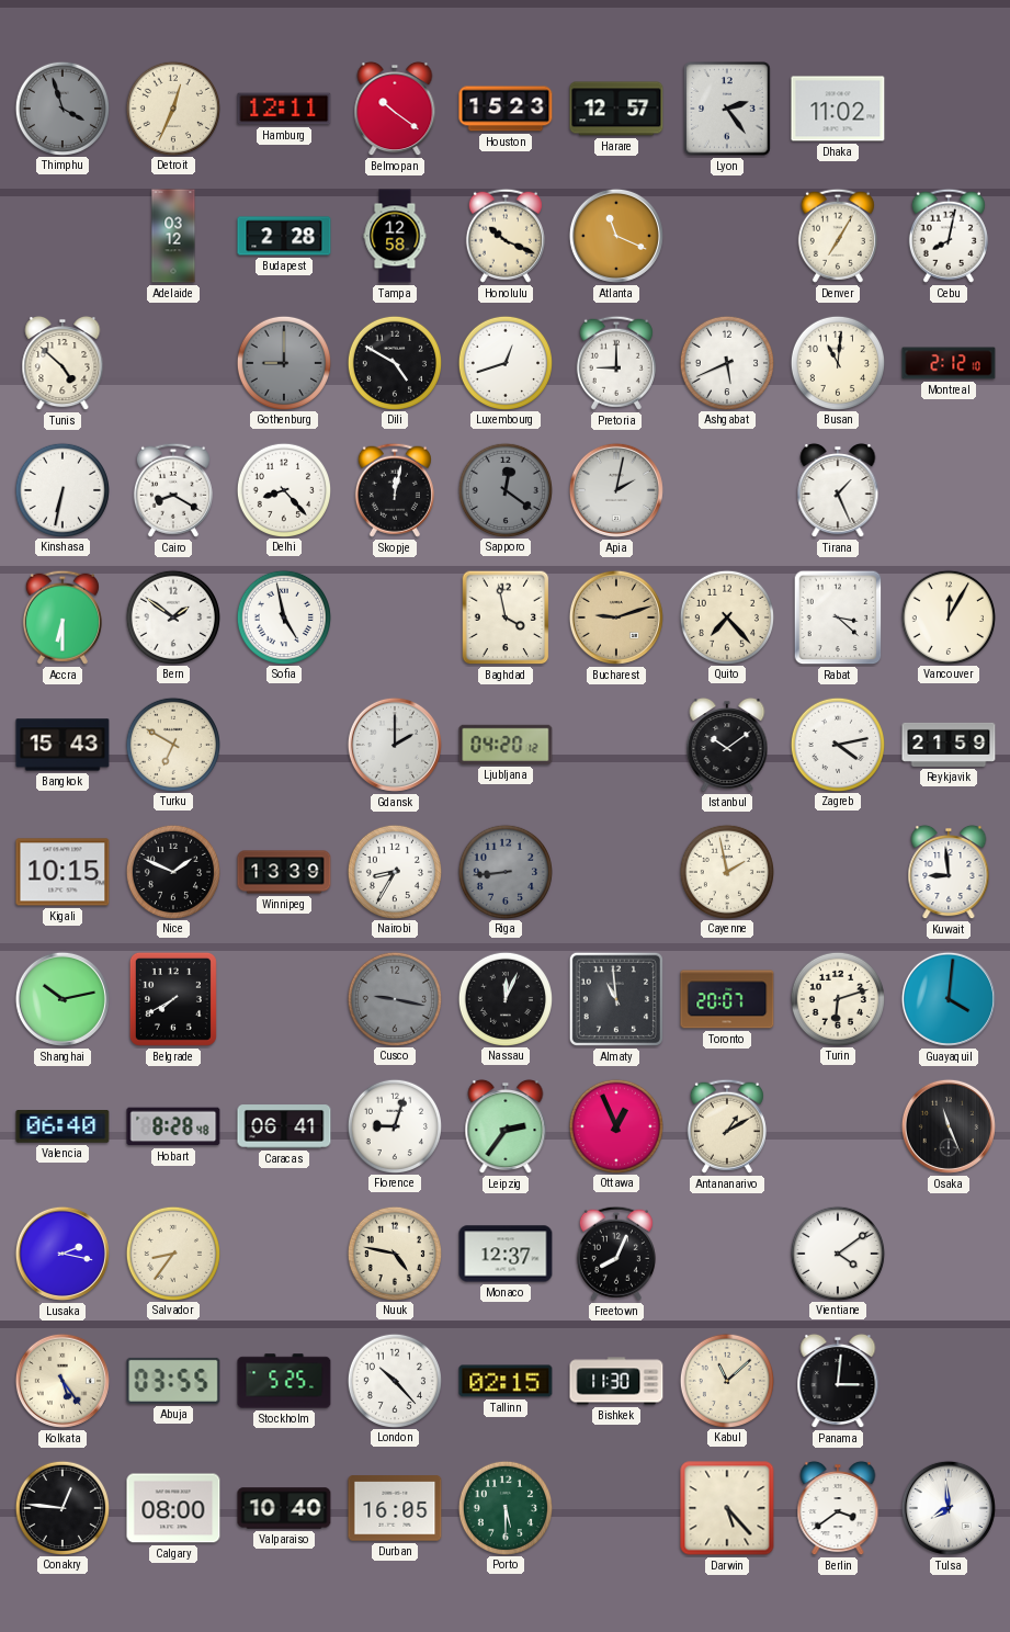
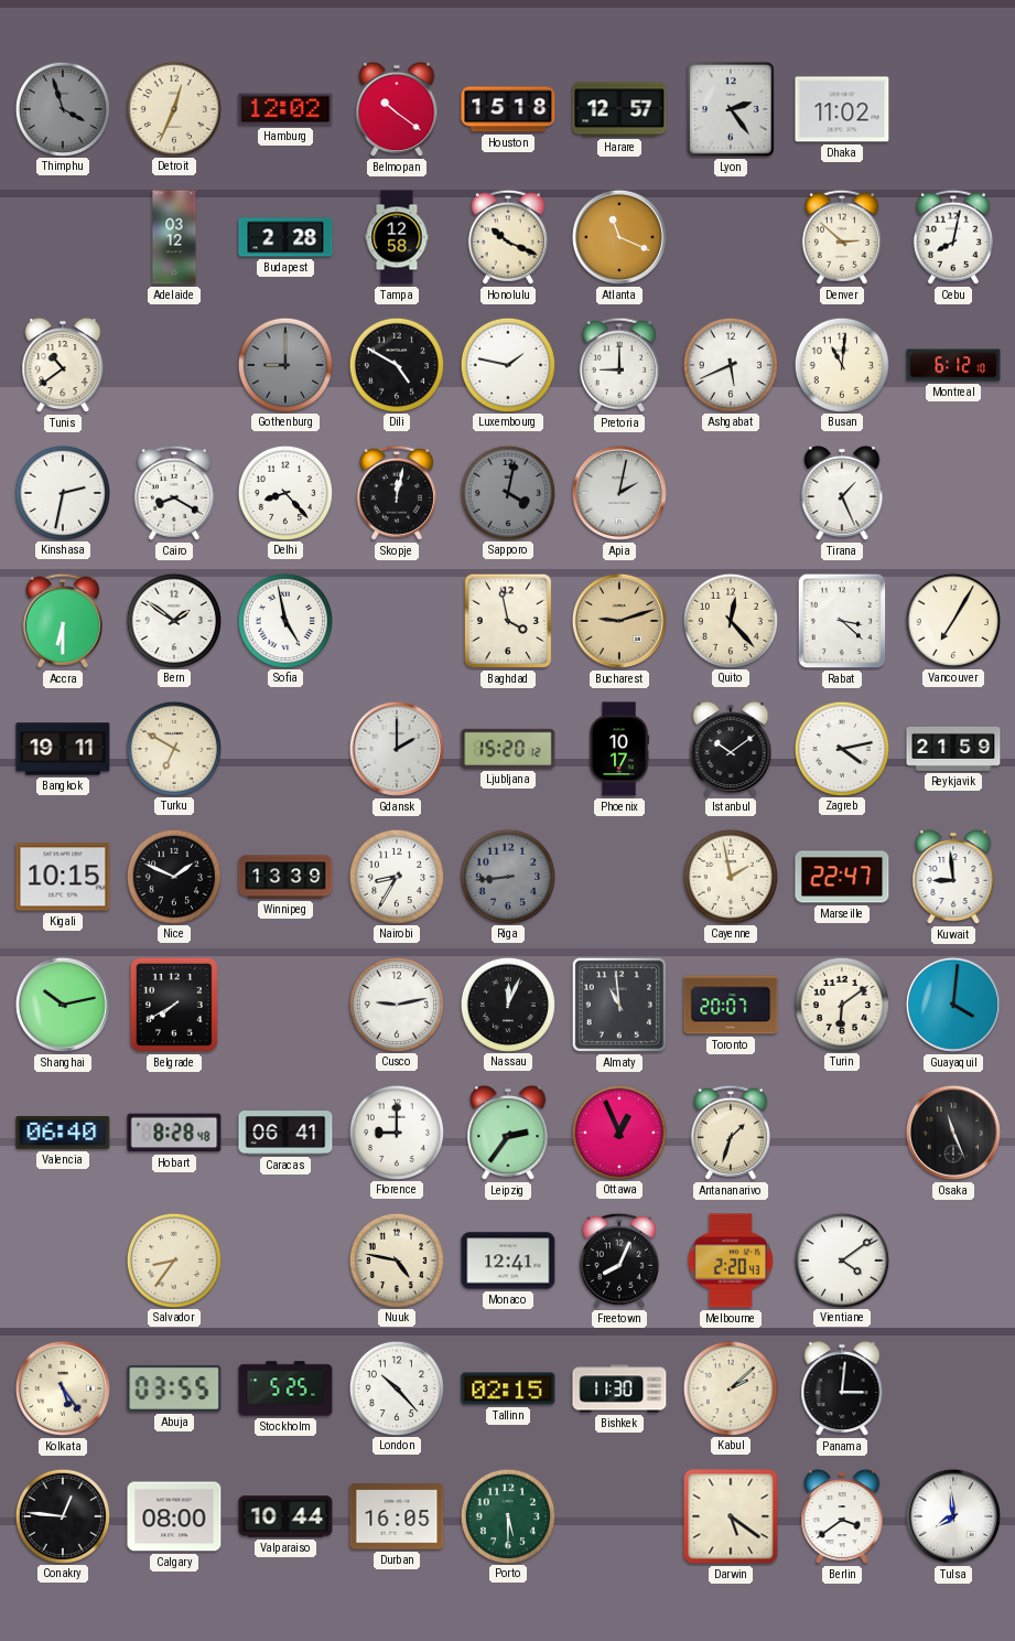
Hamburg: 12:11 -> 12:02 (285, 109)
Houston: 15:23 -> 15:18 (508, 109)
Denver: 7:05 -> 2:52 (842, 237)
Tunis: 4:52 -> 10:39 (63, 365)
Luxembourg: 12:42 -> 1:47 (507, 364)
Montreal: 2:12 -> 6:12 (953, 365)
Kinshasa: 6:32 -> 2:32 (62, 492)
Sapporo: 12:21 -> 4:02 (507, 492)
Quito: 7:23 -> 12:23 (730, 620)
Vancouver: 12:05 -> 7:05 (952, 620)
Bangkok: 15:43 -> 19:11 (63, 749)
Ljubljana: 04:20 -> 15:20 (508, 749)
Phoenix: none -> 10:17 (619, 749)
Marseille: none -> 22:47 (842, 877)
Cusco: 9:17 -> 9:13 (396, 1004)
Cusco dial: grey -> white (396, 1004)
Turin: 6:12 -> 6:09 (841, 1004)
Florence: 9:03 -> 9:00 (396, 1131)
Antananarivo: 1:10 -> 1:33 (731, 1133)
Lusaka: 2:17 -> none (63, 1254)
Monaco: 12:37 -> 12:41 (508, 1261)
Melbourne: none -> 2:20 (730, 1261)
Kabul: 11:08 -> 2:08 (730, 1387)
Valparaiso: 10:40 -> 10:44 (285, 1516)
Darwin: 5:23 -> 5:21 (731, 1516)
